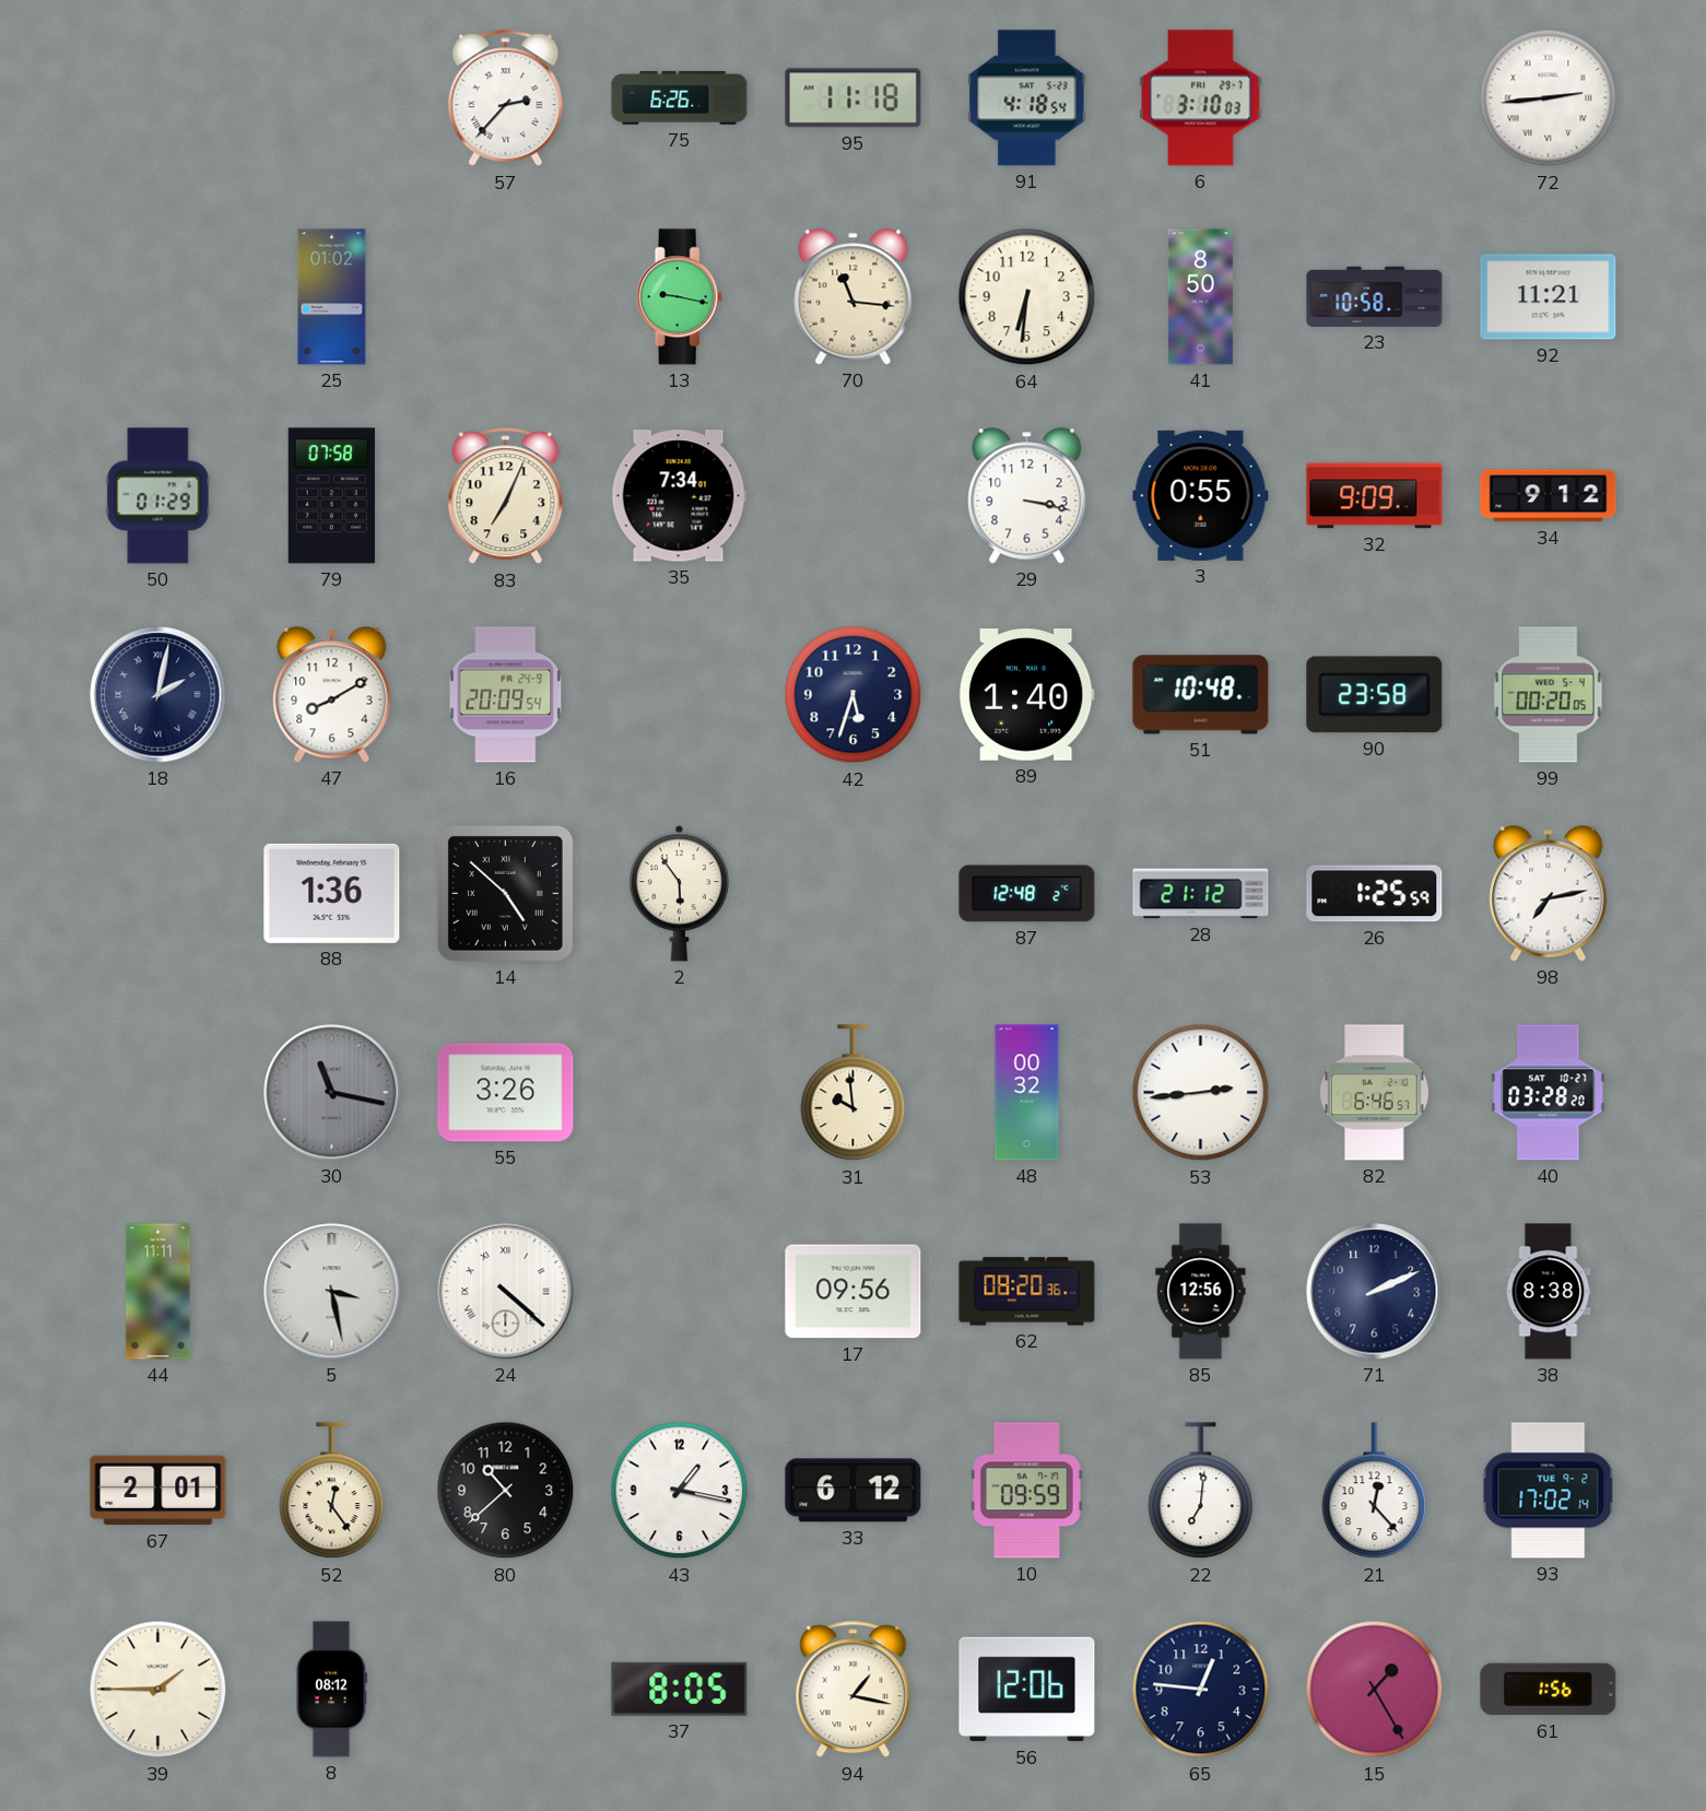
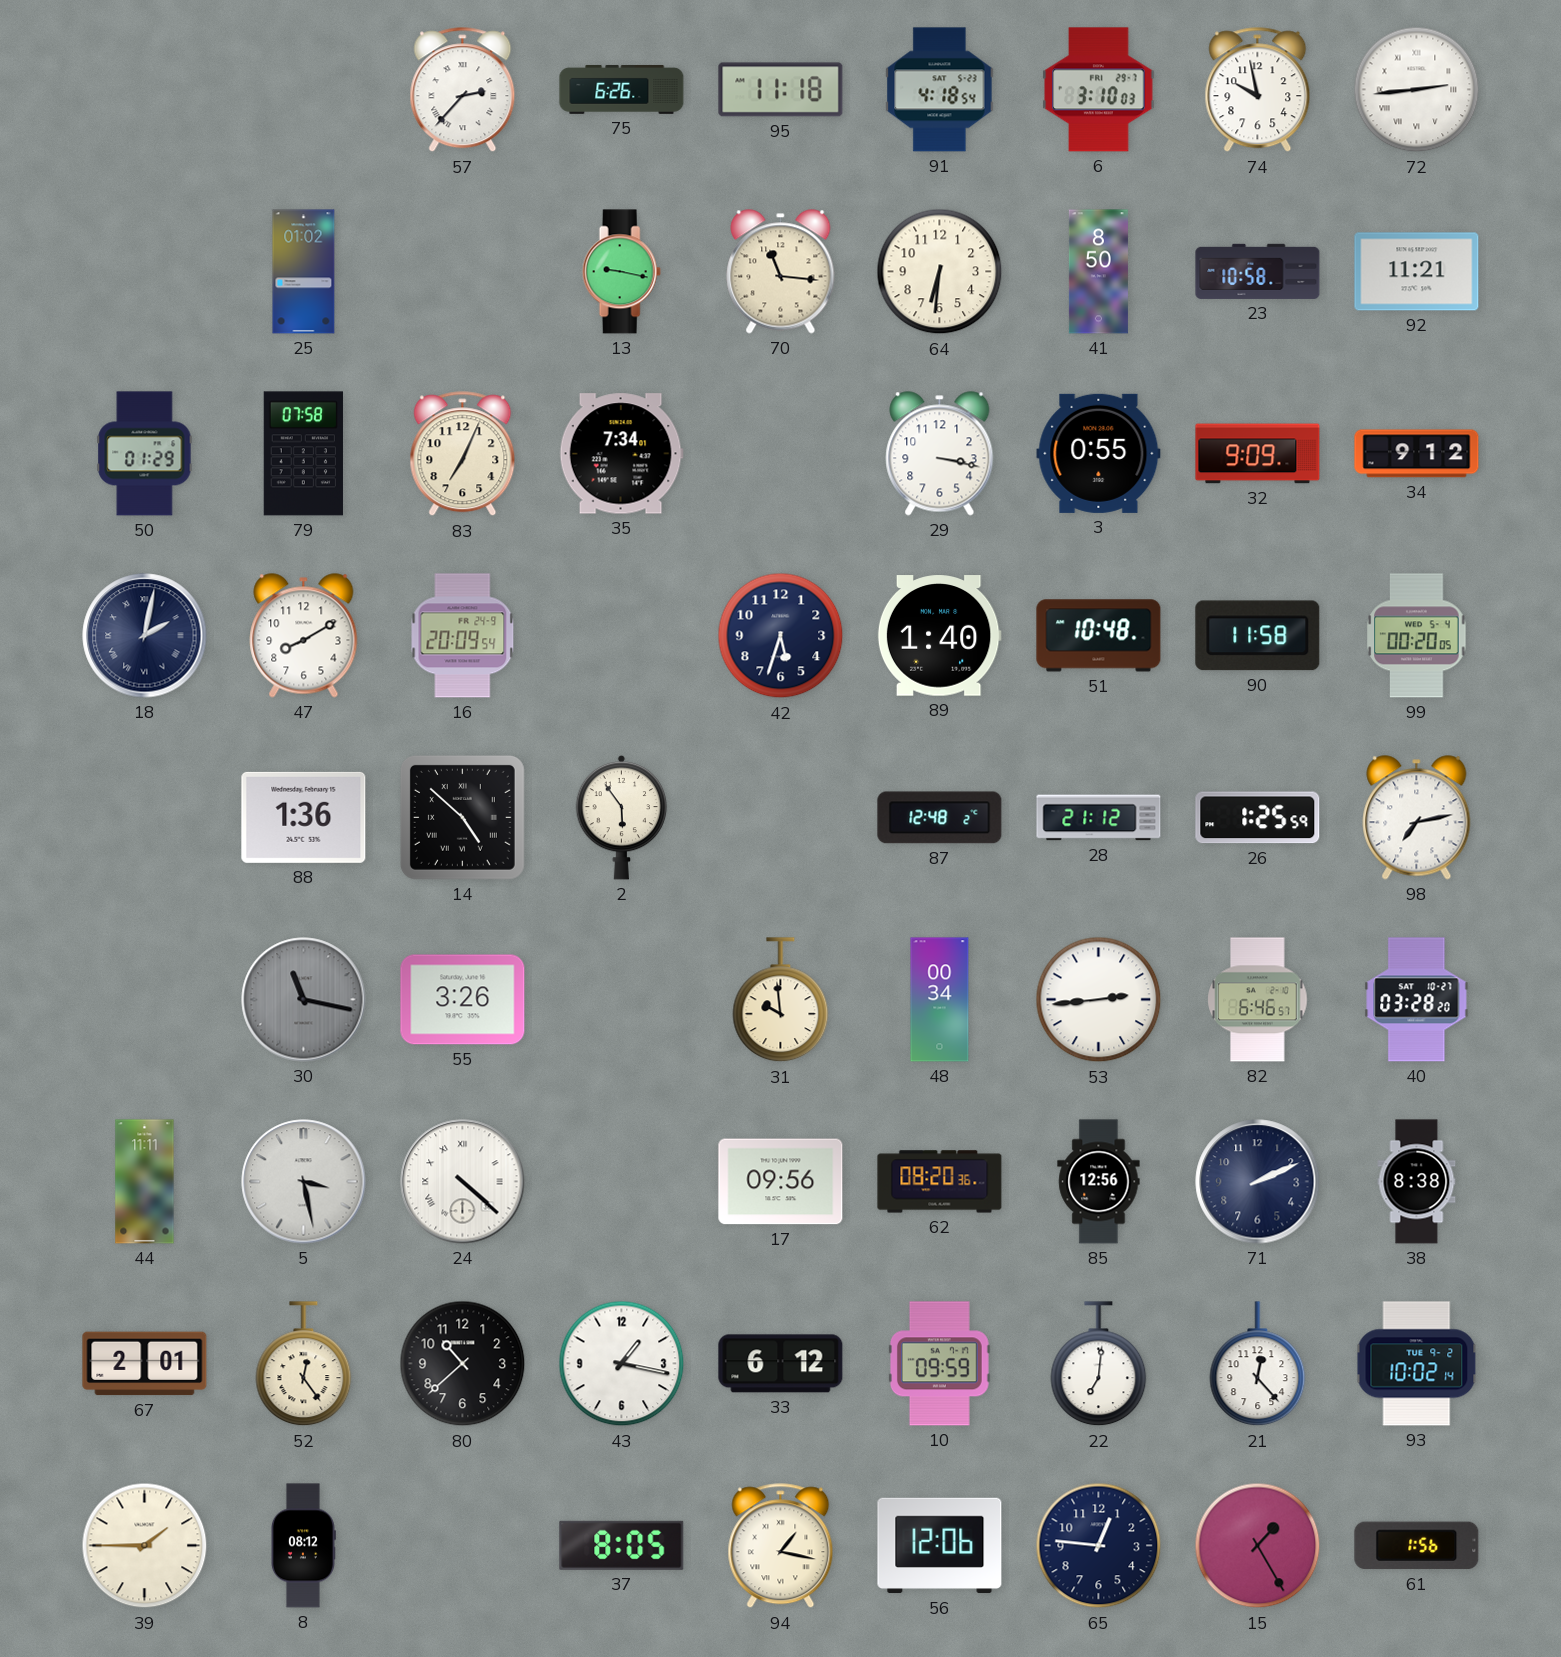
74: none -> 9:58 (1258, 90)
90: 23:58 -> 11:58 (1258, 636)
48: 00:32 -> 00:34 (940, 1000)
93: 17:02 -> 10:02 (1417, 1364)
